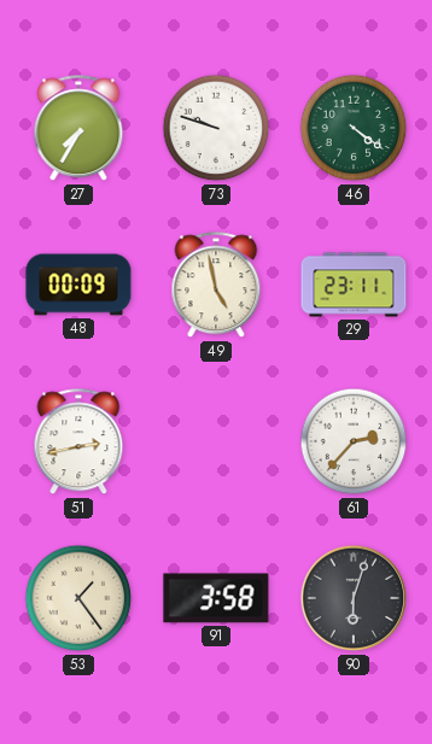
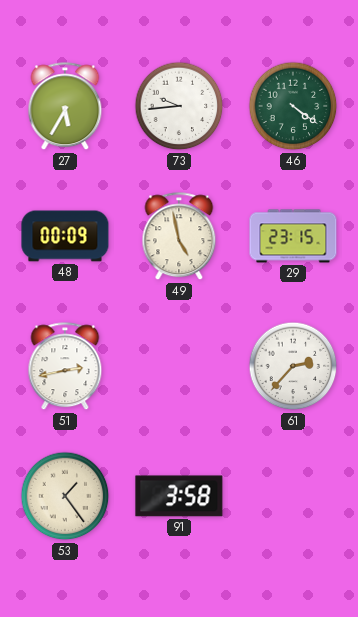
27: 7:35 -> 5:35 (65, 107)
73: 9:48 -> 9:44 (179, 106)
29: 23:11 -> 23:15 (293, 236)
90: 6:03 -> none (354, 598)
